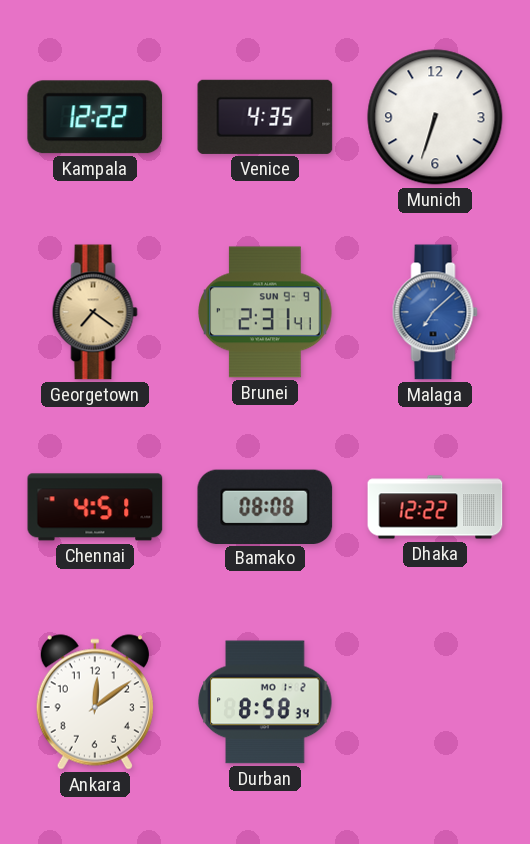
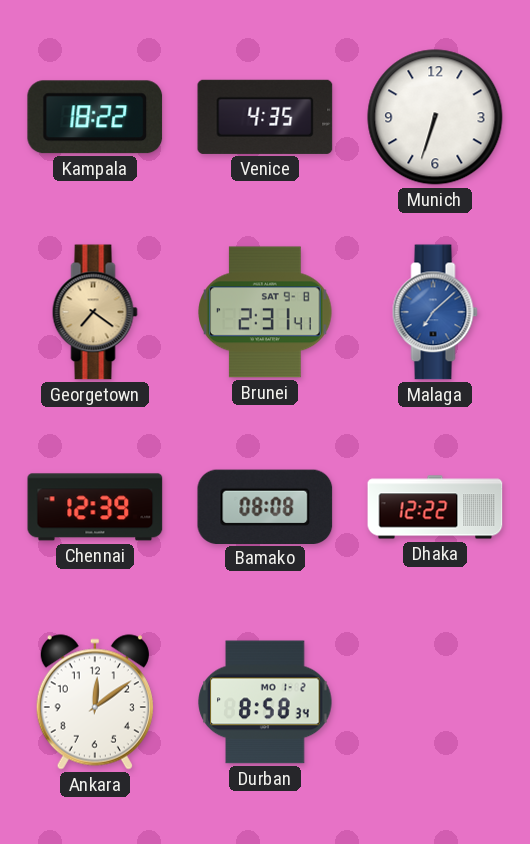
Kampala: 12:22 -> 18:22 (95, 117)
Brunei date: SUN 9-9 -> SAT 9-8 (265, 312)
Chennai: 4:51 -> 12:39 (95, 507)
